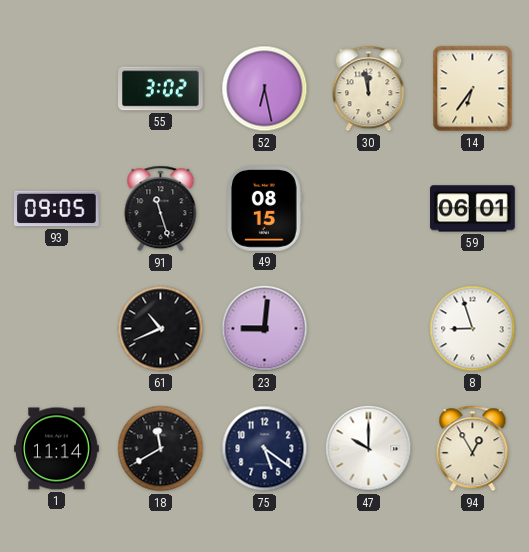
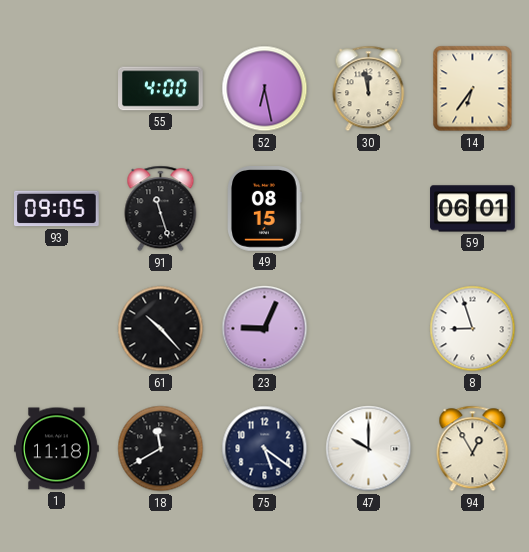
55: 3:02 -> 4:00 (161, 89)
61: 10:41 -> 10:23 (161, 329)
23: 9:01 -> 9:04 (265, 329)
1: 11:14 -> 11:18 (57, 449)
